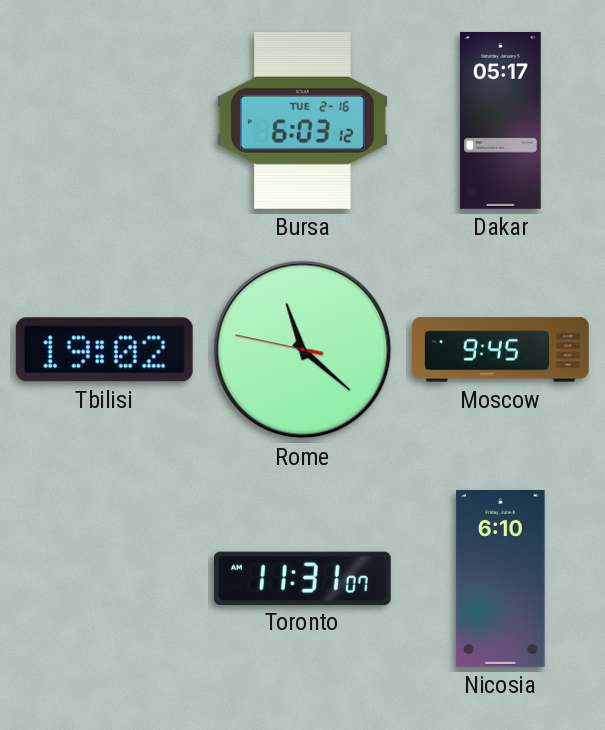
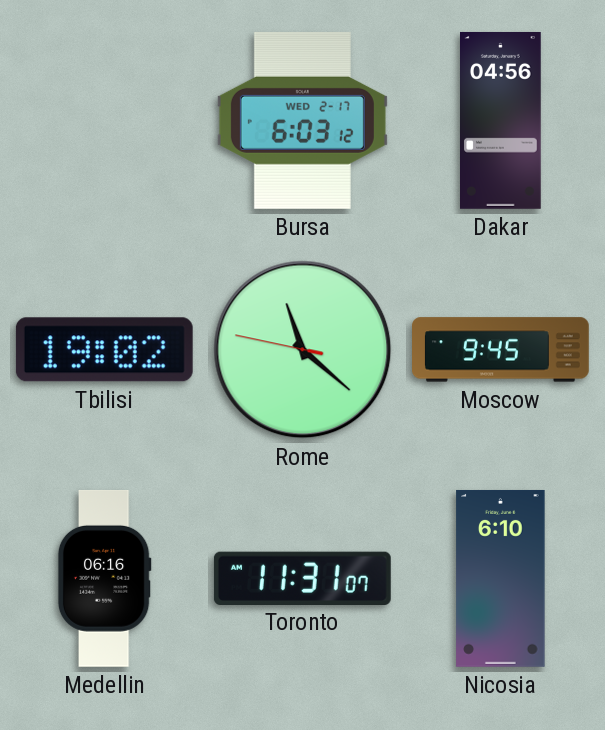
Bursa date: TUE 2-16 -> WED 2-17 (302, 120)
Dakar: 05:17 -> 04:56 (501, 120)
Medellin: none -> 06:16 (104, 578)
